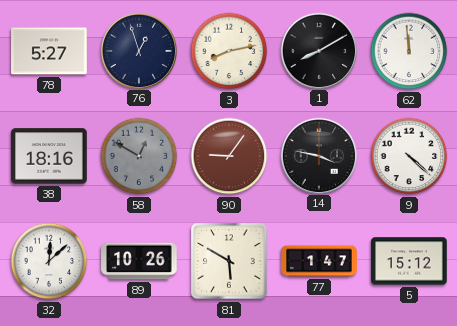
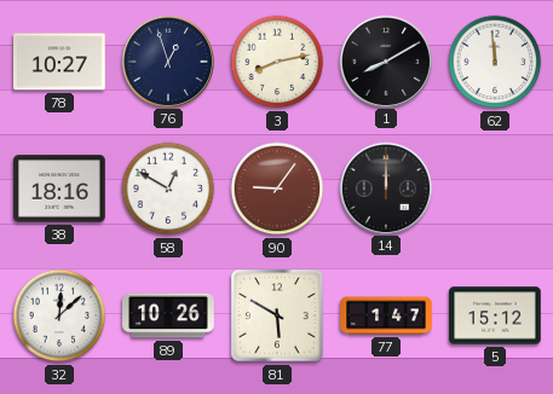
78: 5:27 -> 10:27 (59, 62)
58 dial: grey -> white (168, 189)
14: 3:47 -> 12:00 (385, 187)
9: 4:22 -> none (409, 156)
